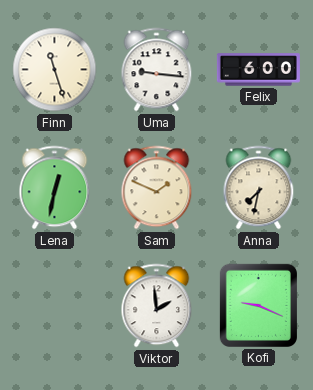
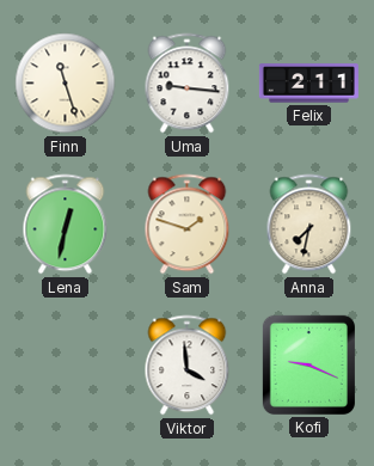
Felix: 6:00 -> 2:11 (308, 84)
Sam: 1:49 -> 1:48 (188, 225)
Viktor: 1:59 -> 3:59 (188, 366)
